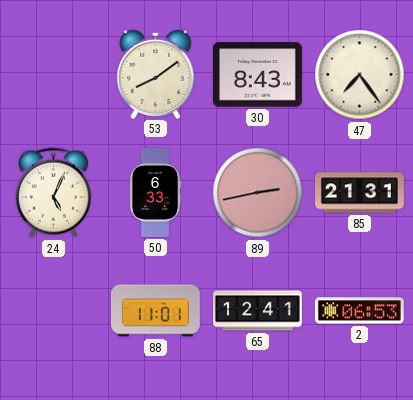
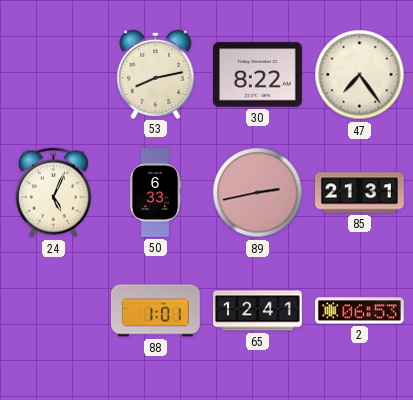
53: 8:09 -> 8:13 (156, 74)
30: 8:43 -> 8:22 (257, 75)
88: 11:01 -> 1:01 (155, 311)
